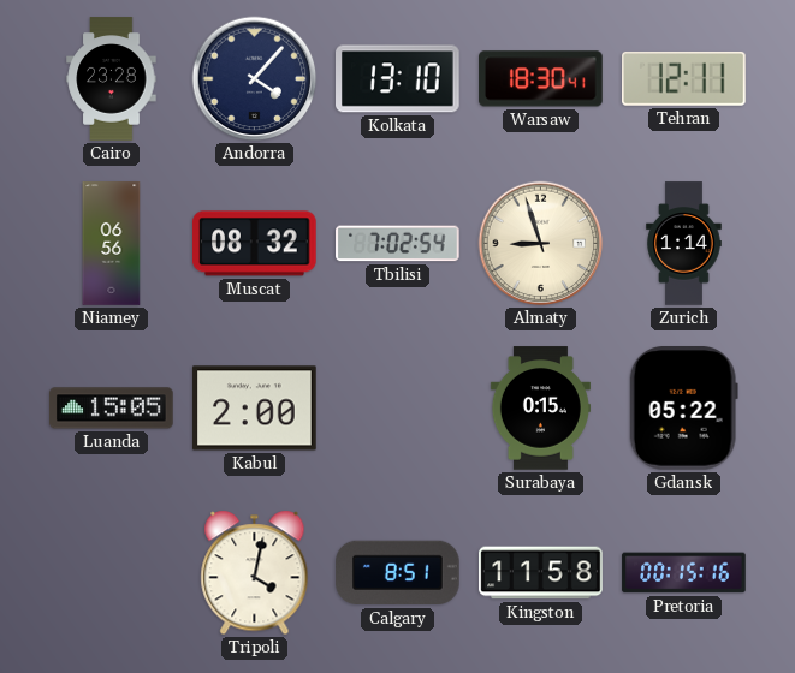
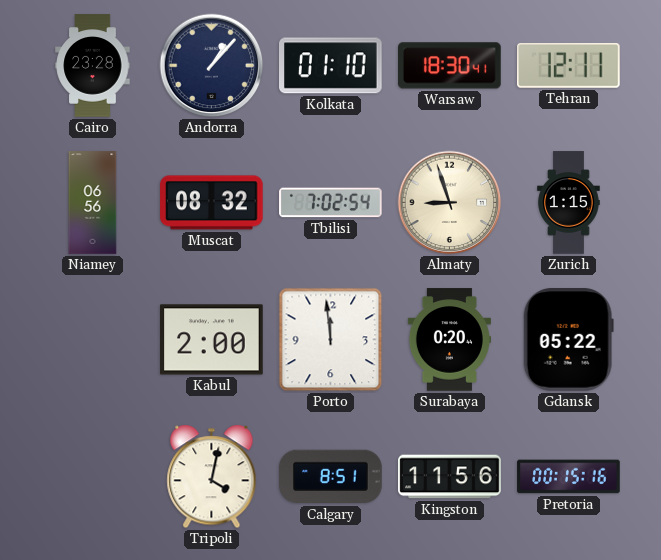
Andorra: 4:07 -> 1:07 (212, 66)
Kolkata: 13:10 -> 01:10 (331, 66)
Zurich: 1:14 -> 1:15 (569, 203)
Luanda: 15:05 -> none (112, 409)
Porto: none -> 11:59 (331, 340)
Surabaya: 0:15 -> 0:20 (449, 340)
Kingston: 11:58 -> 11:56 (450, 477)
